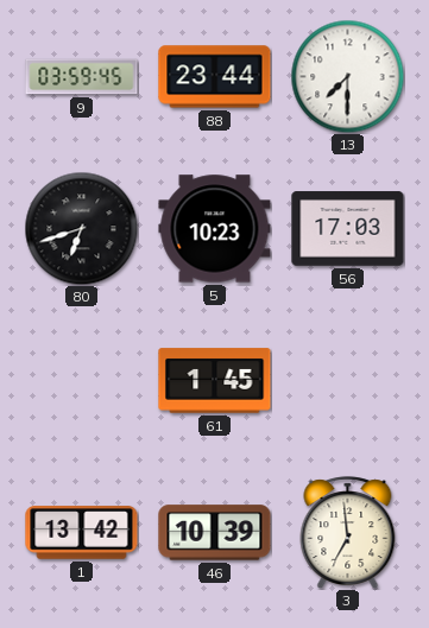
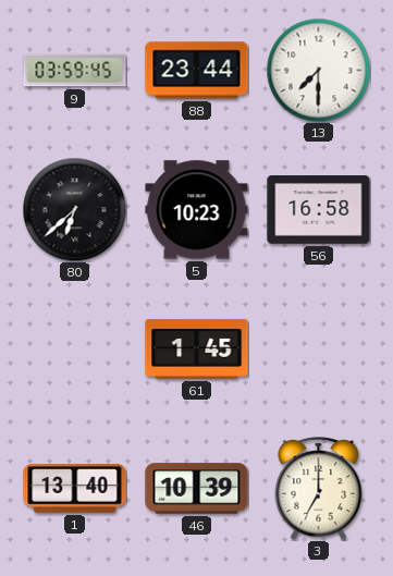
80: 6:42 -> 6:38 (74, 209)
56: 17:03 -> 16:58 (319, 210)
1: 13:42 -> 13:40 (75, 489)
3: 6:59 -> 7:00 (319, 488)
